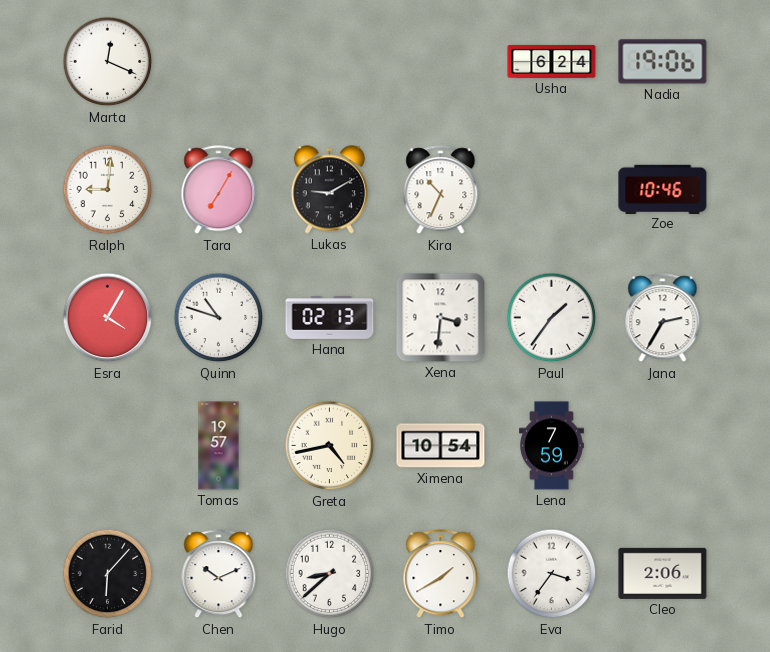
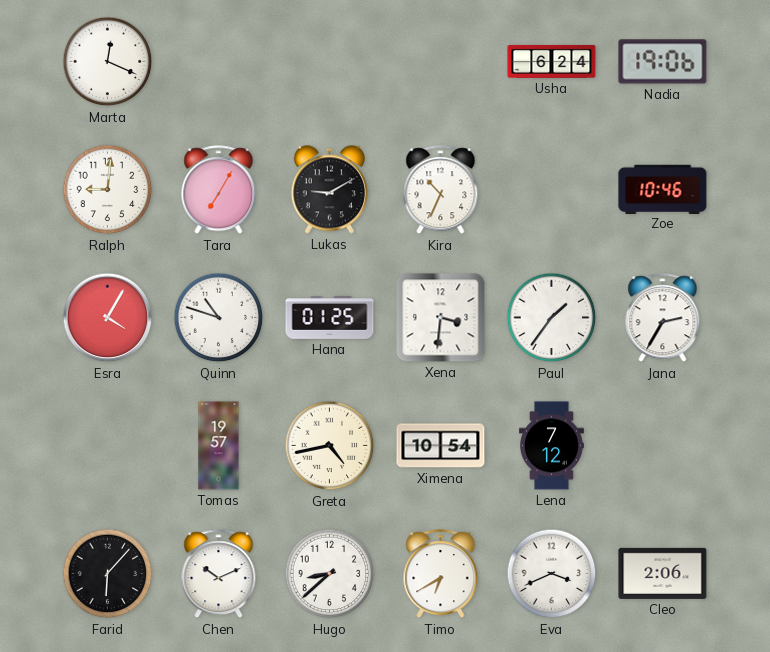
Hana: 02:13 -> 01:25 (330, 318)
Lena: 7:59 -> 7:12 (551, 446)
Timo: 1:40 -> 6:40 (441, 574)
Eva: 3:36 -> 3:41 (552, 574)
